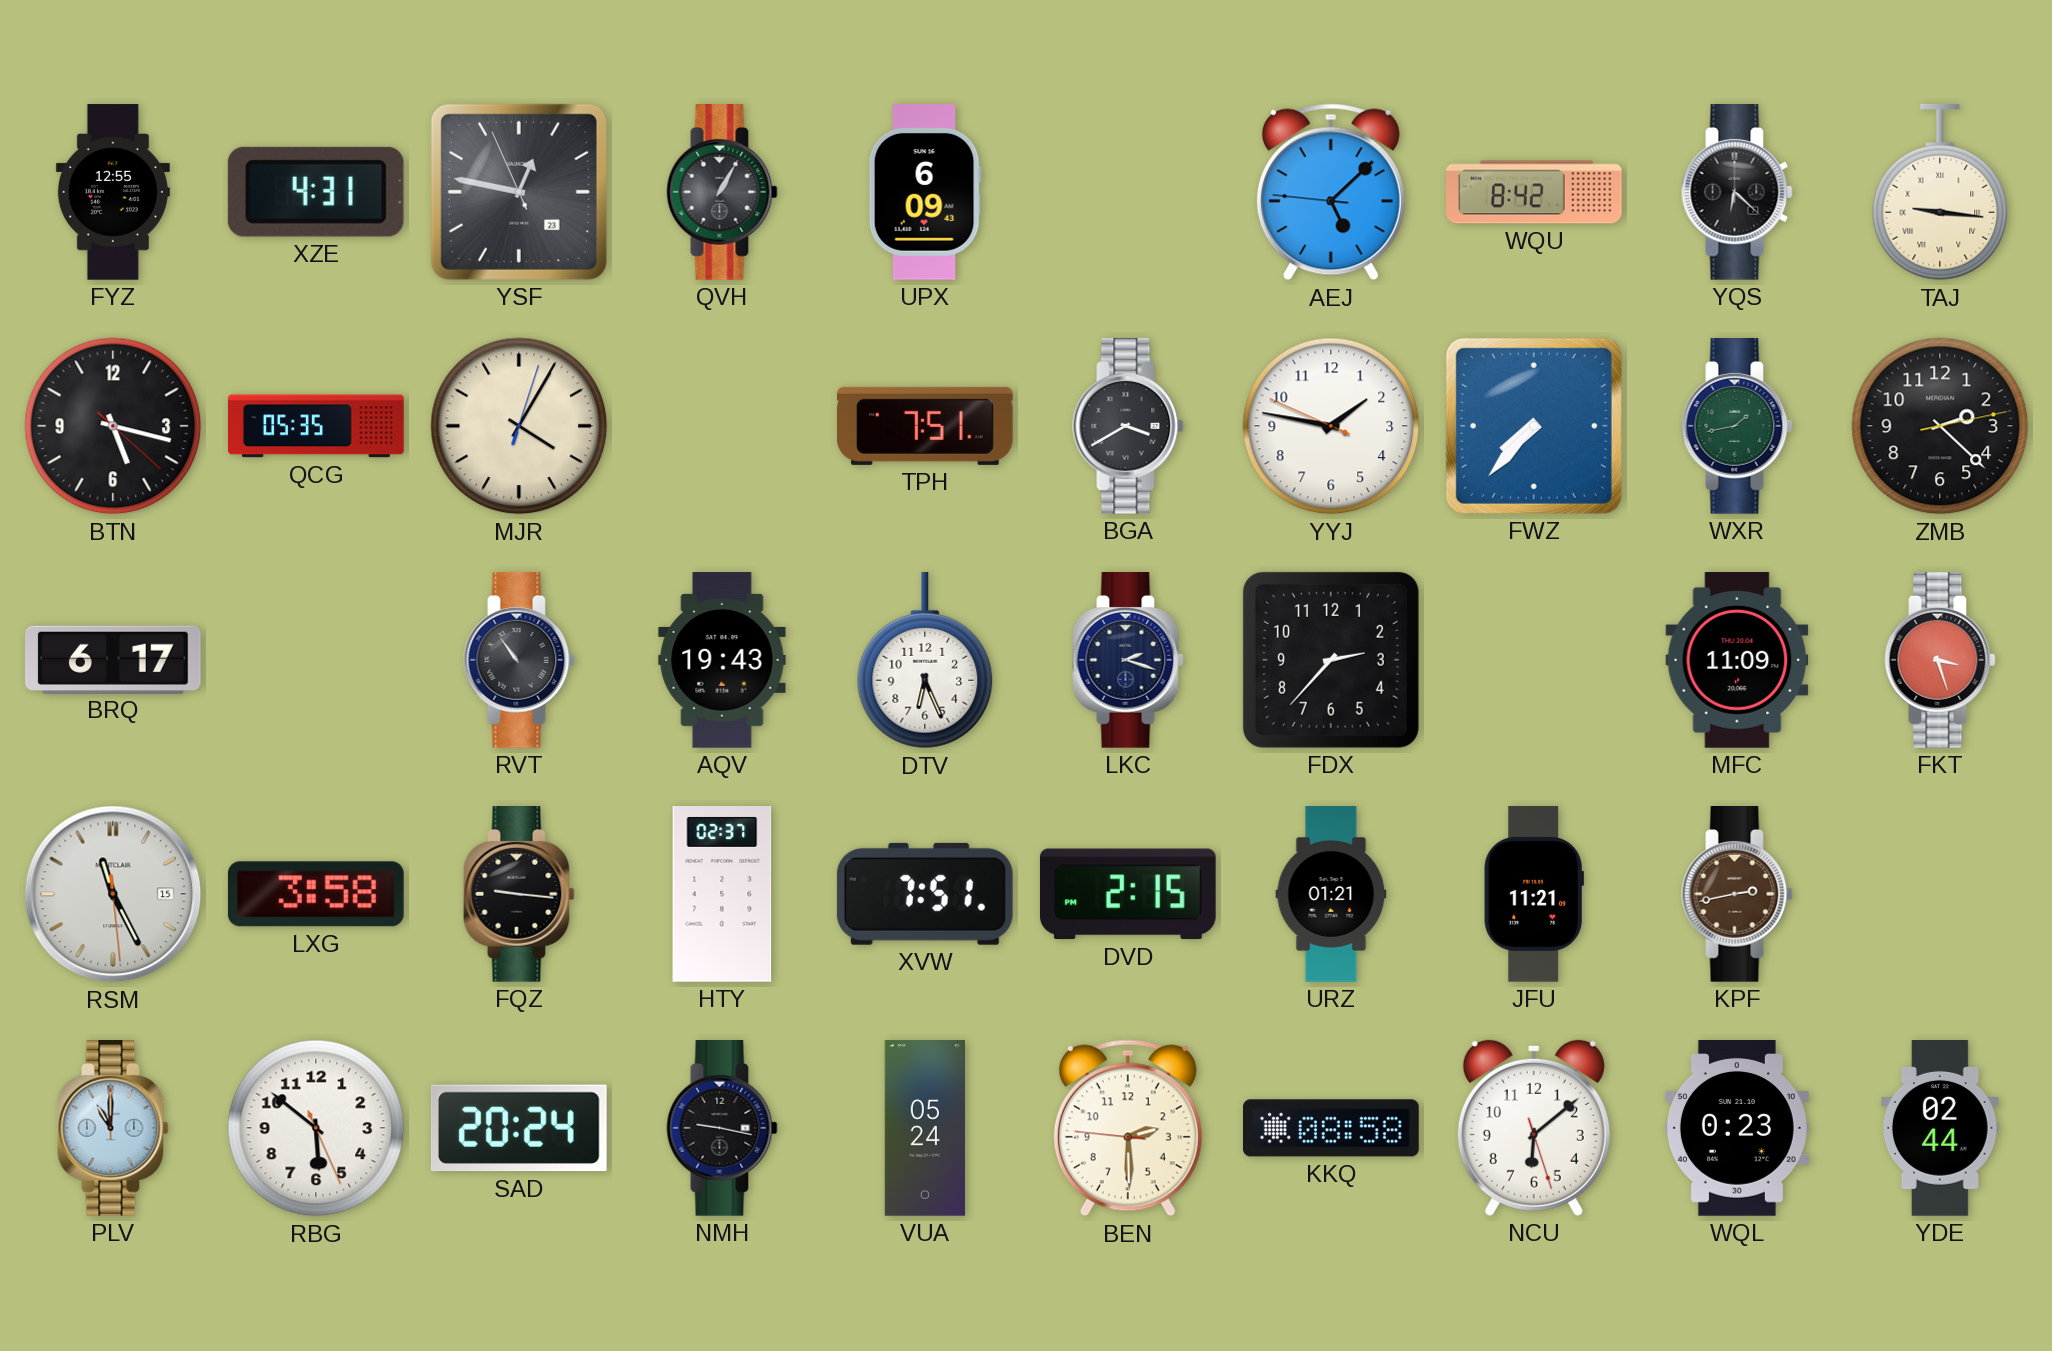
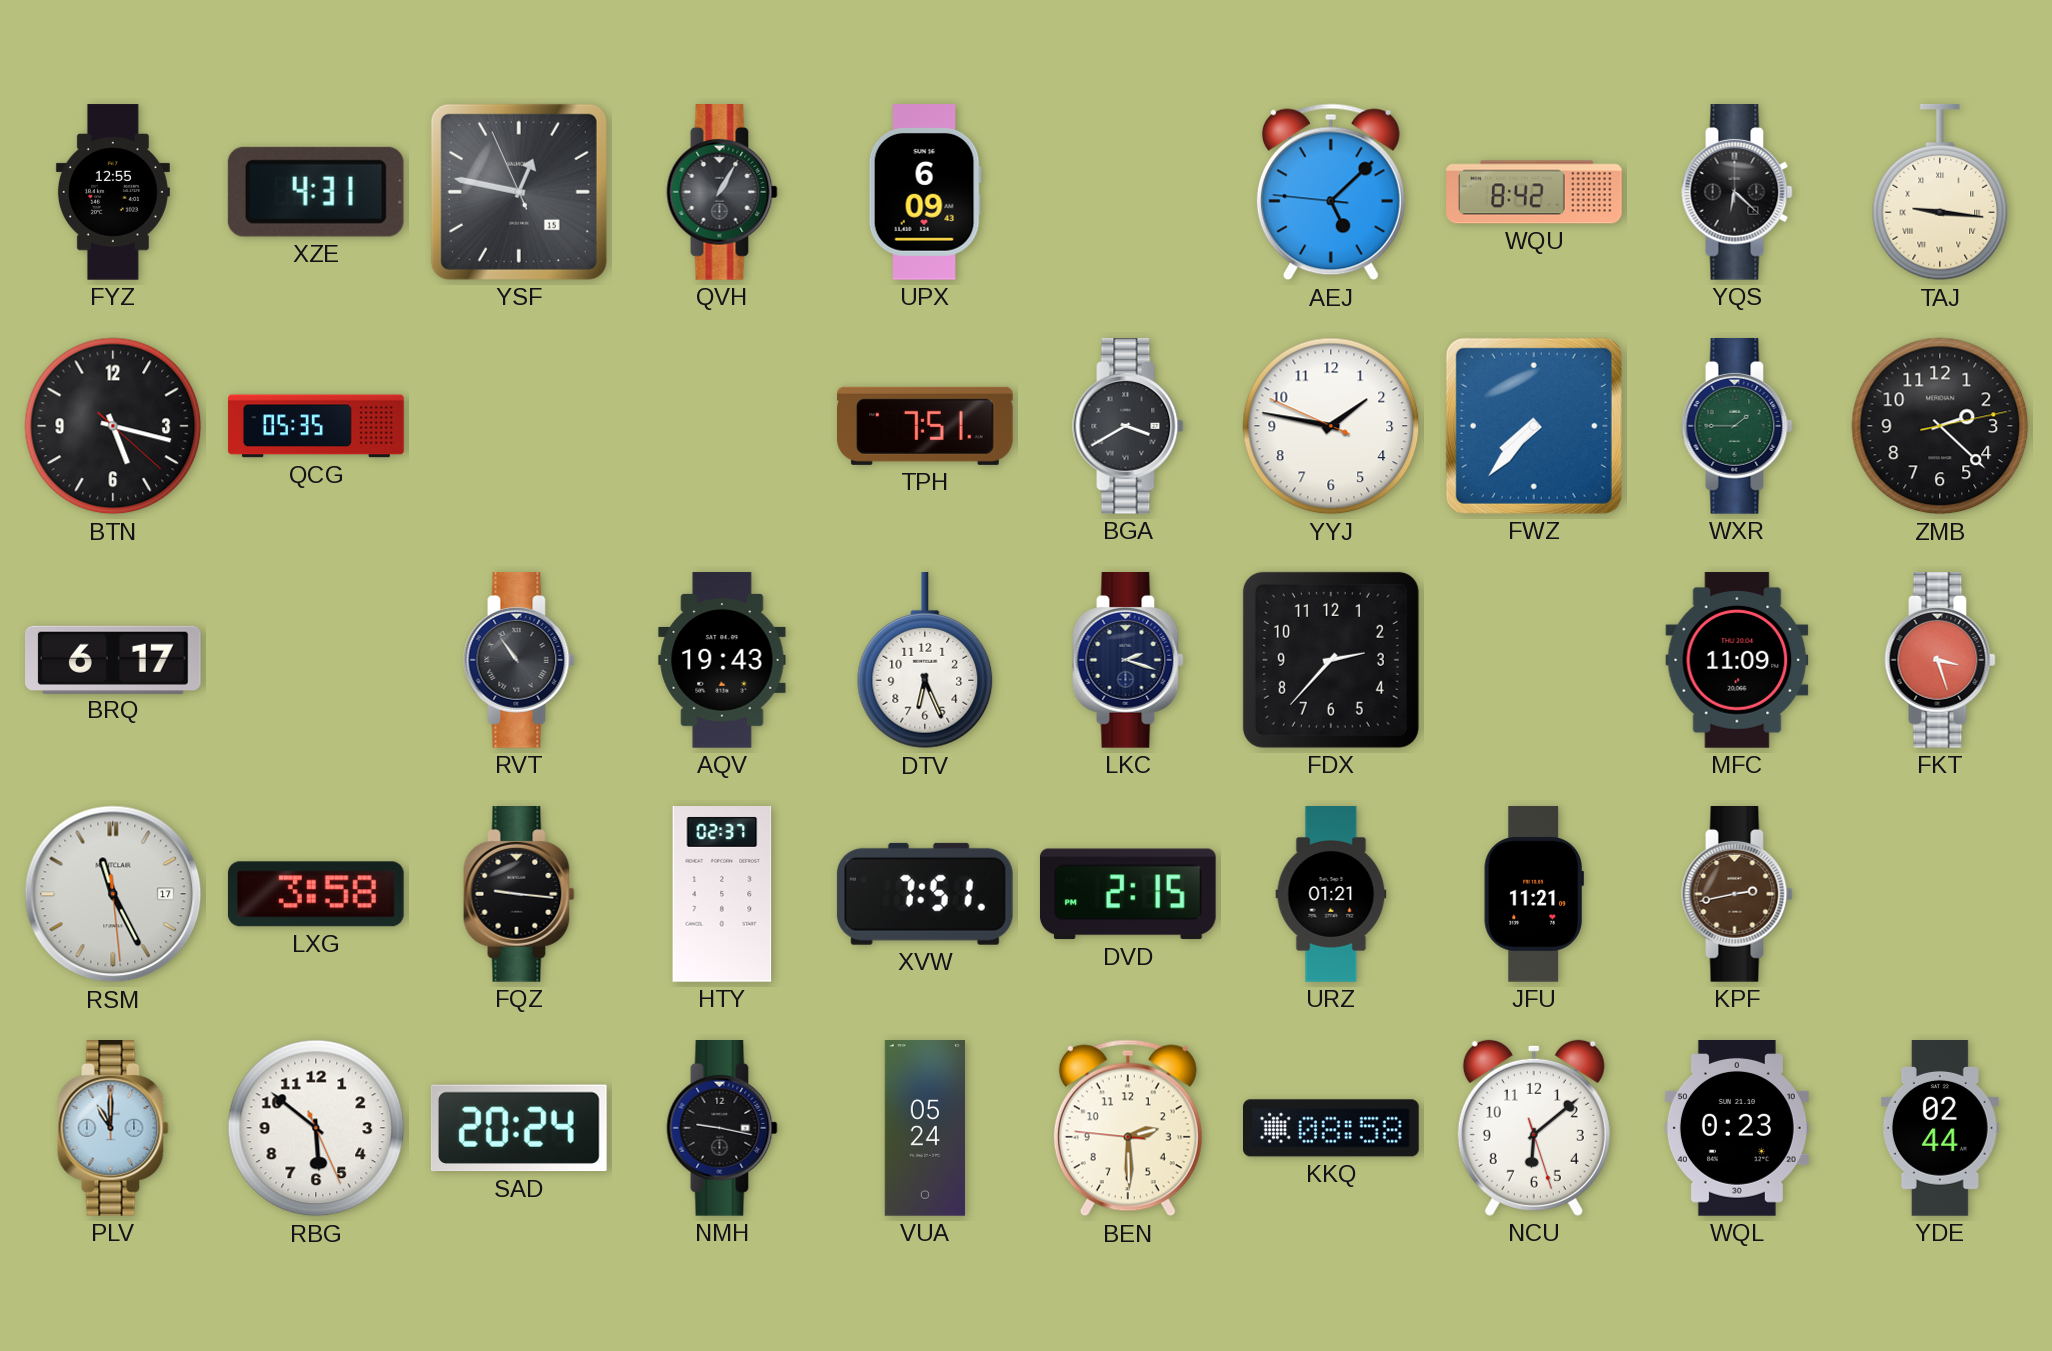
YSF date: 23 -> 15 (519, 192)
MJR: 4:05 -> none (519, 426)
WXR: 1:43 -> 1:45 (1737, 427)
RSM date: 15 -> 17 (113, 894)
